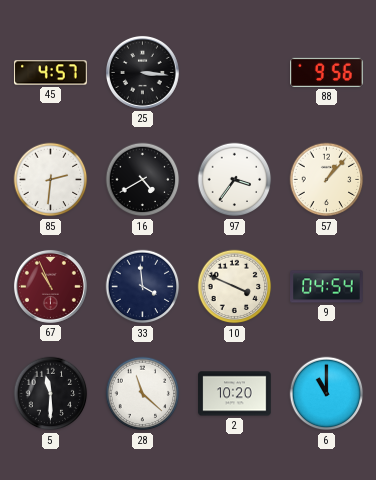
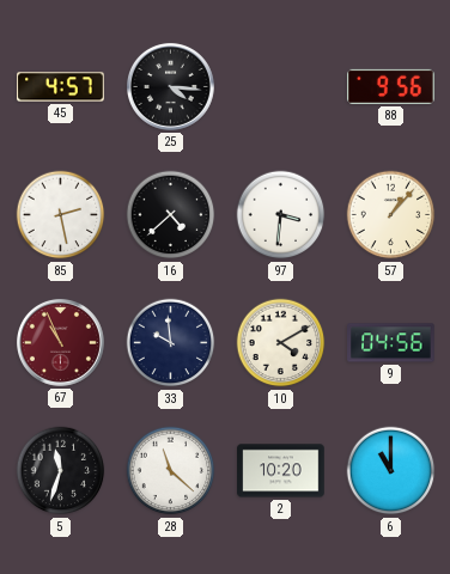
25: 3:16 -> 4:16 (170, 86)
85: 2:31 -> 2:28 (61, 215)
16: 4:40 -> 4:38 (171, 215)
97: 3:36 -> 3:31 (281, 215)
33: 3:59 -> 9:59 (171, 343)
10: 3:49 -> 4:10 (281, 343)
9: 04:54 -> 04:56 (391, 343)
5: 11:30 -> 11:33 (61, 471)
